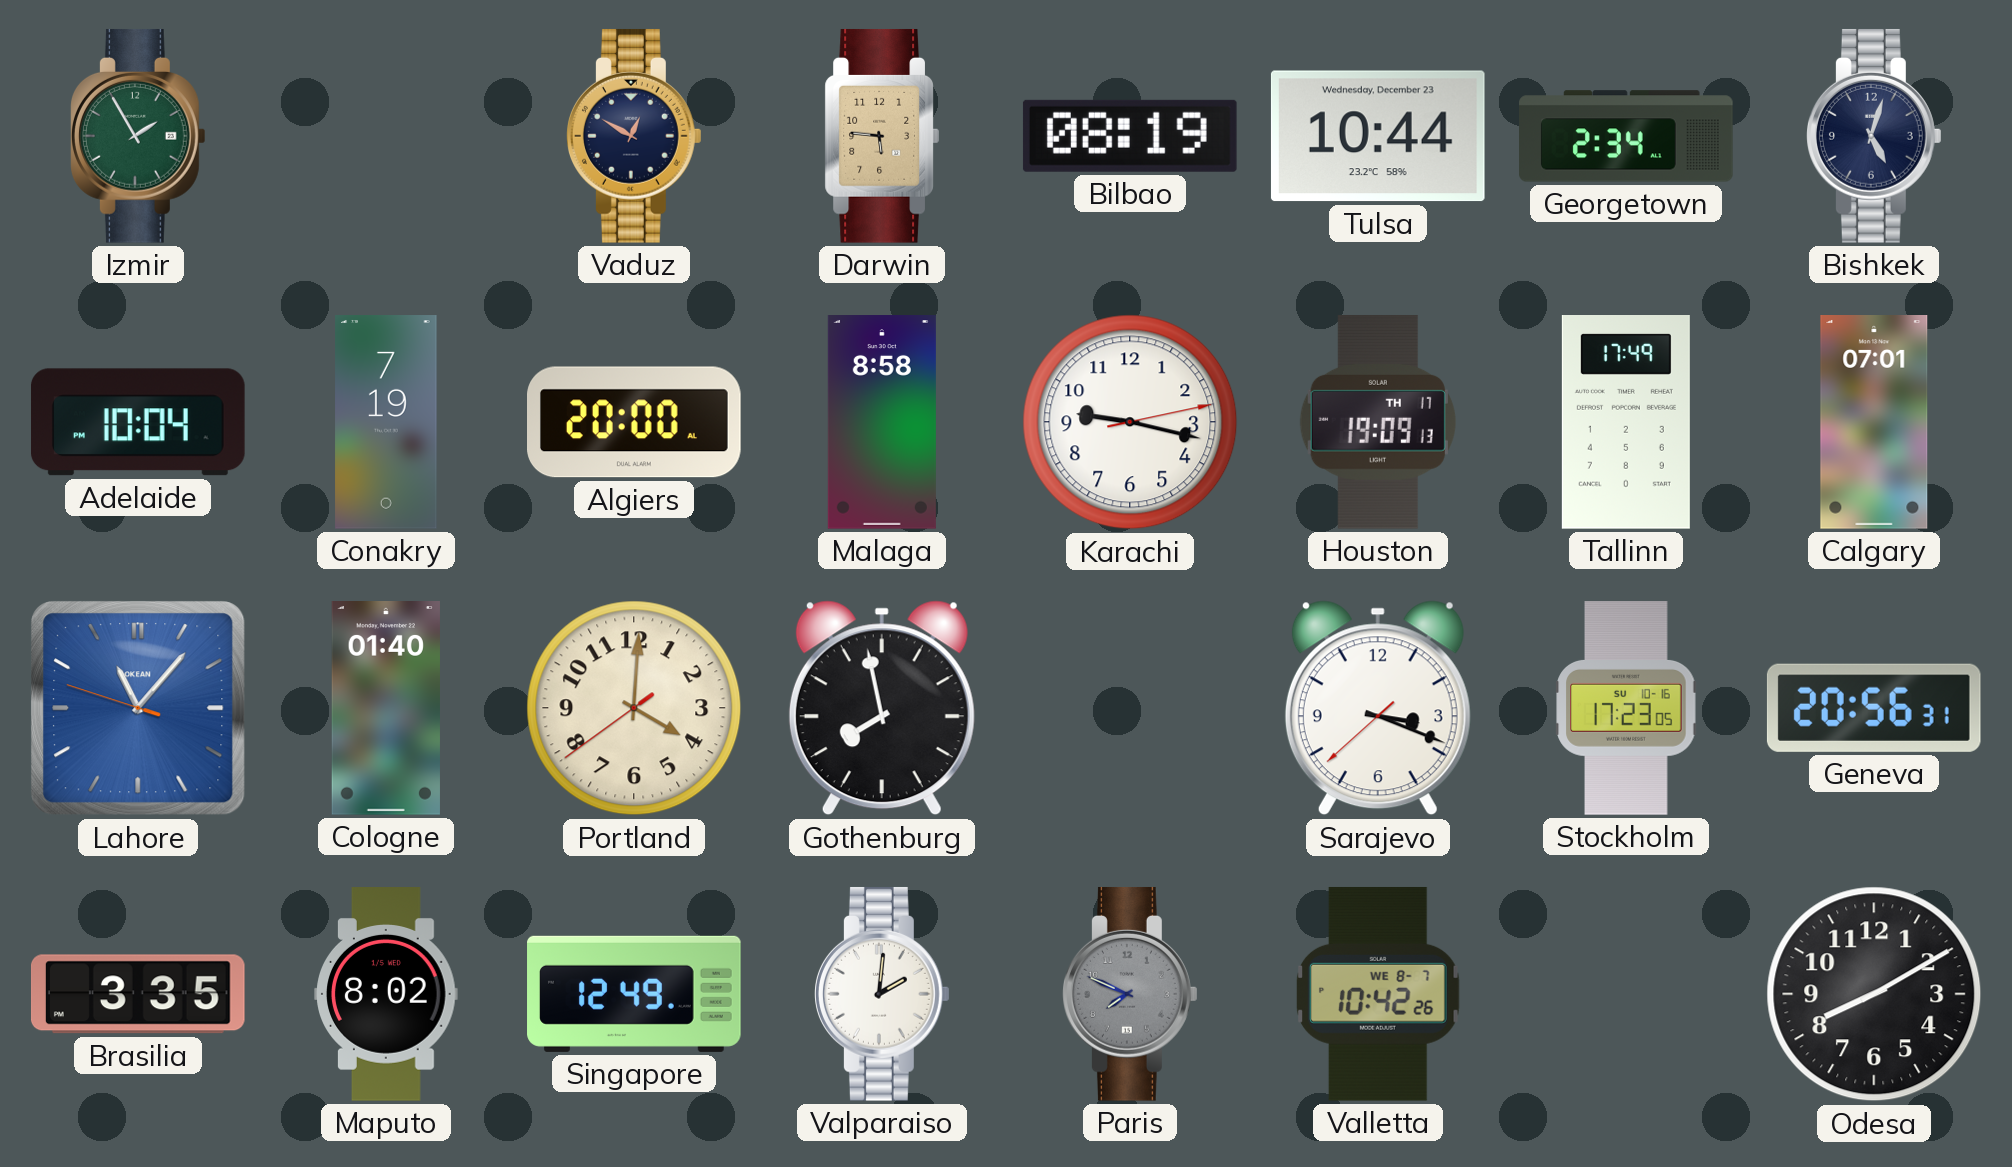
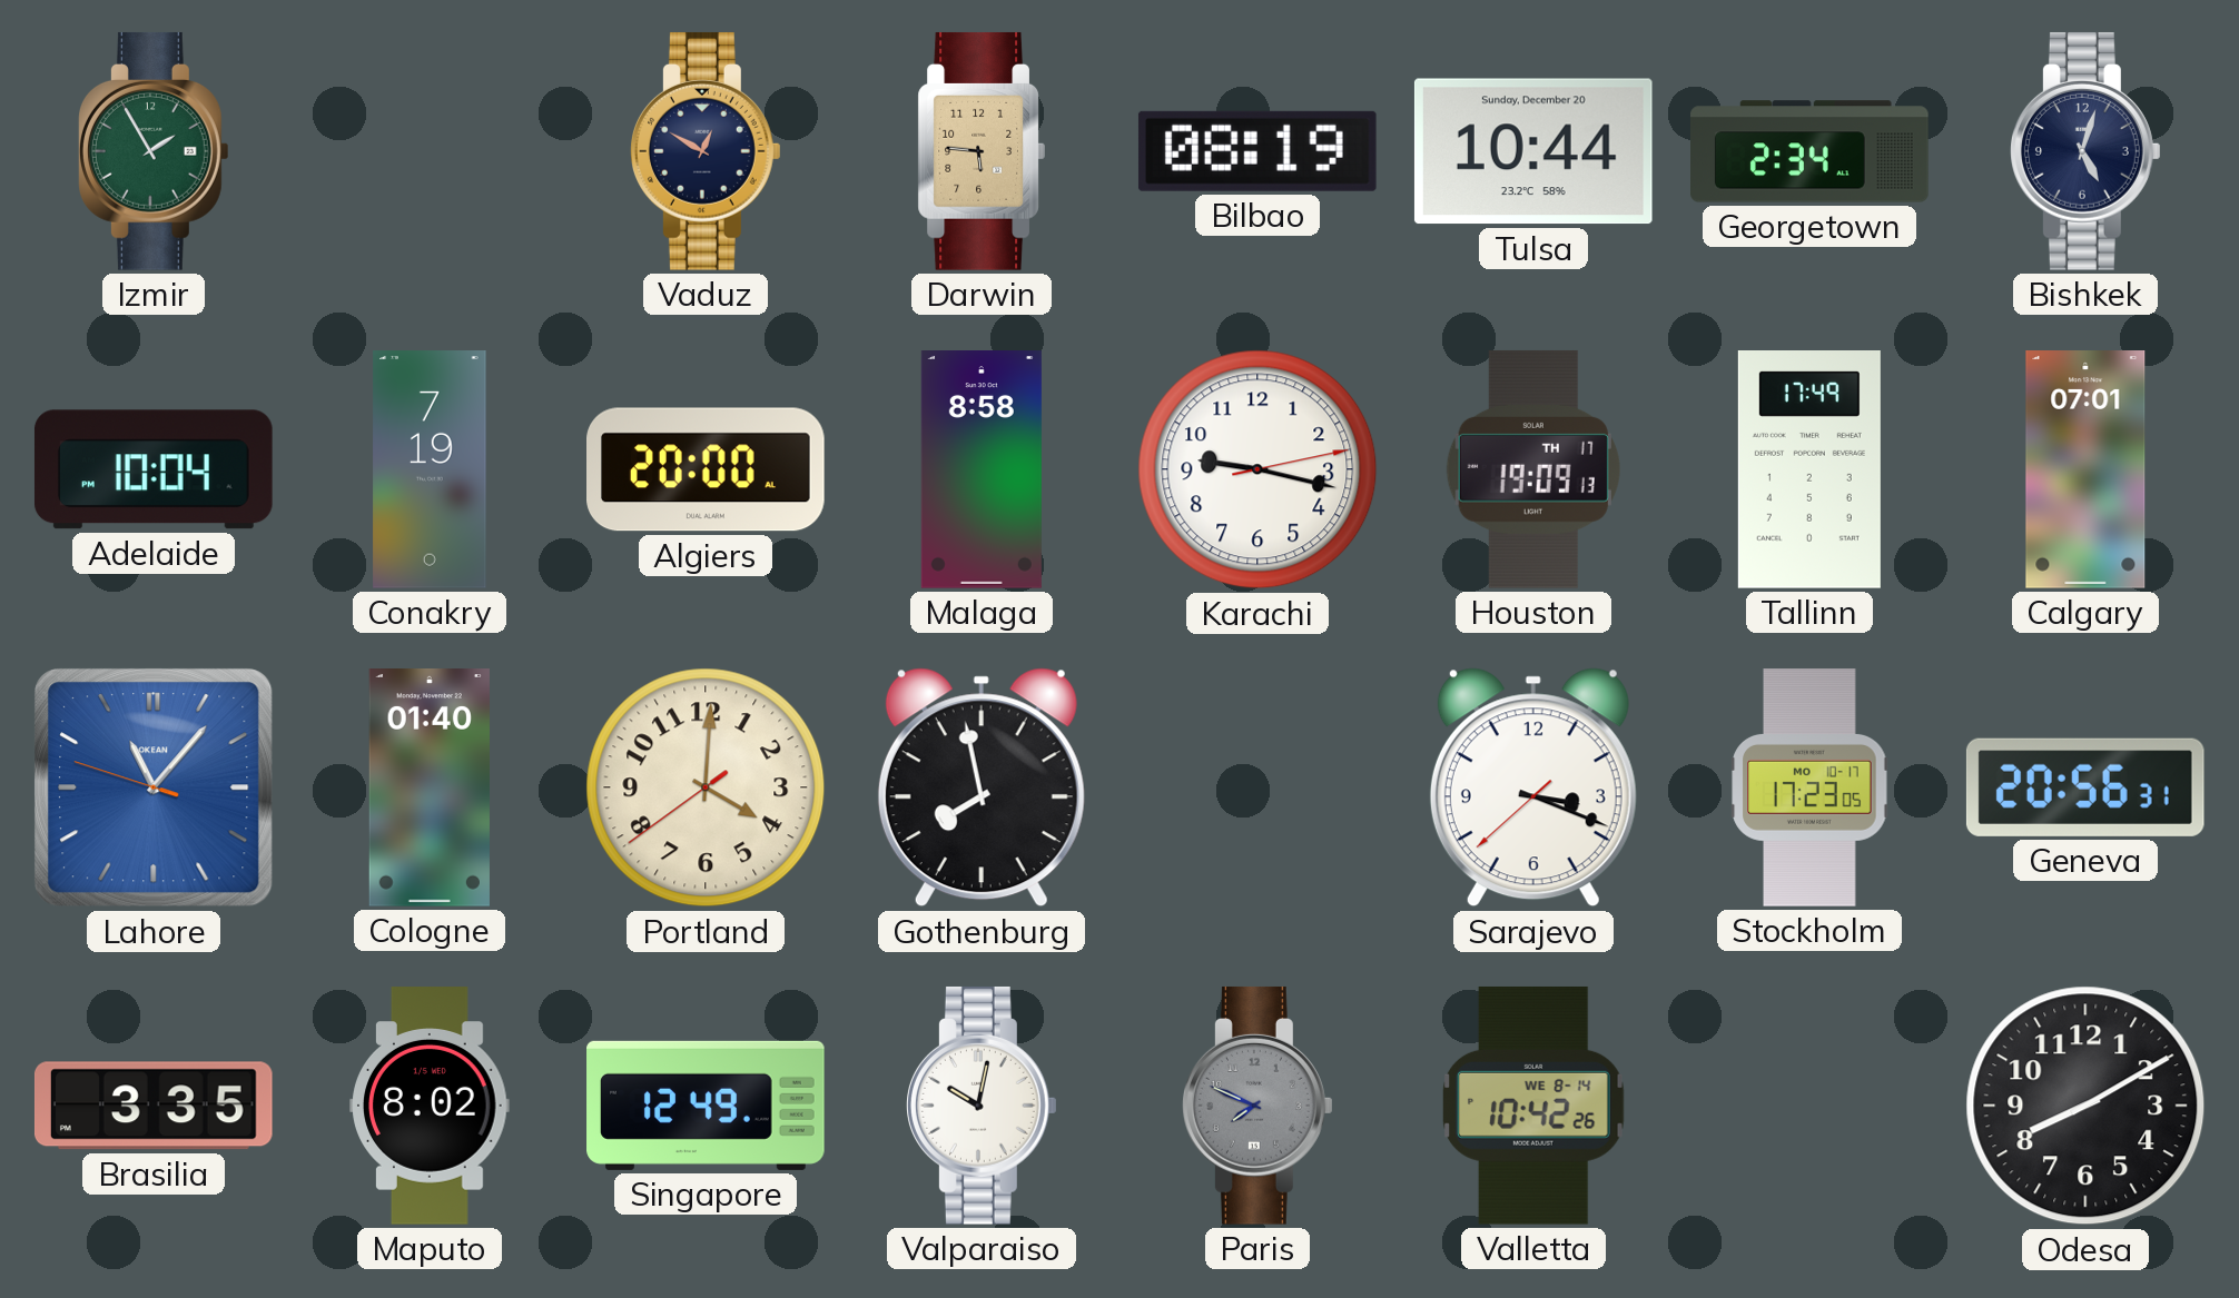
Tulsa date: Wednesday, December 23 -> Sunday, December 20 (1533, 151)
Stockholm date: SU 10-16 -> MO 10-17 (1809, 787)
Valparaiso: 2:01 -> 10:02 (983, 1106)
Valletta date: WE 8-7 -> WE 8-14 (1533, 1106)
